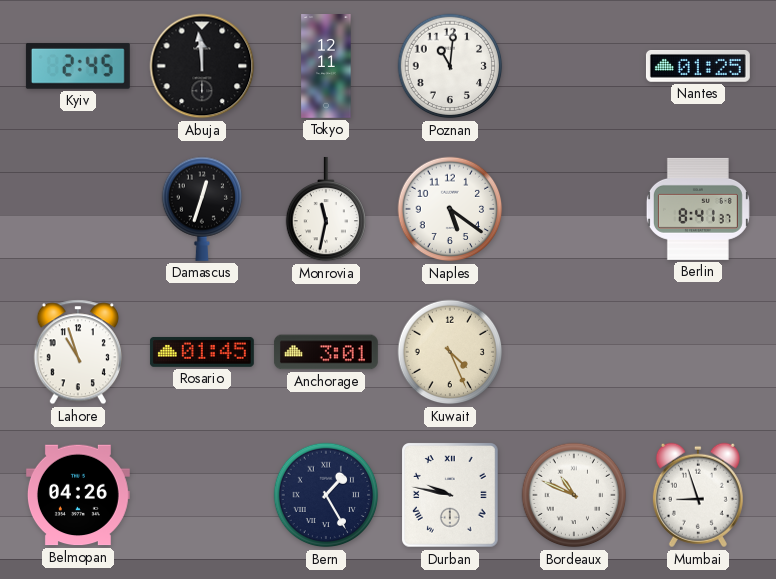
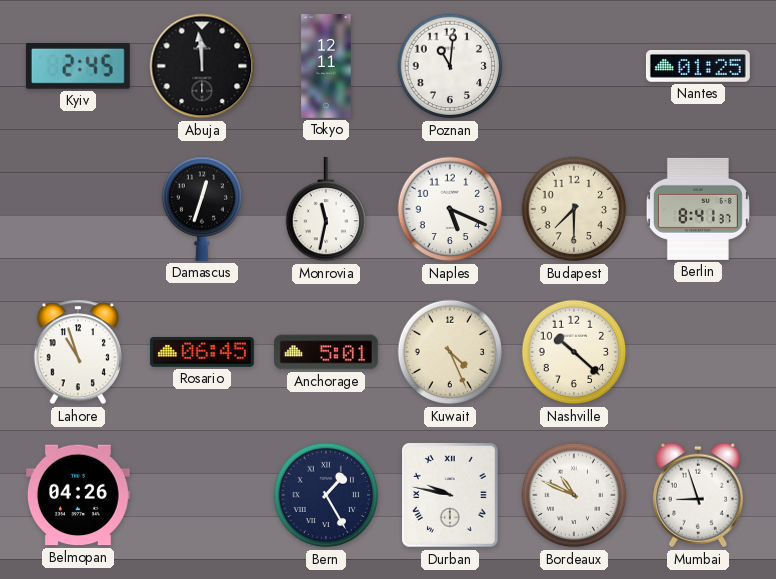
Naples: 5:21 -> 5:19 (450, 209)
Budapest: none -> 7:30 (574, 209)
Rosario: 01:45 -> 06:45 (202, 352)
Anchorage: 3:01 -> 5:01 (326, 352)
Nashville: none -> 10:22 (574, 352)
